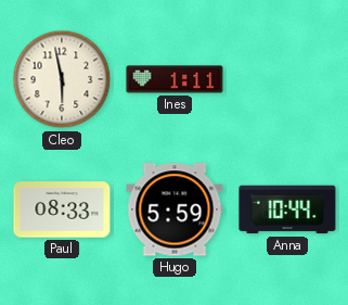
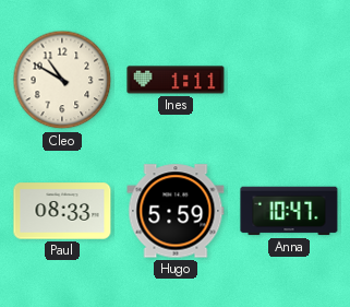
Cleo: 5:58 -> 10:50 (62, 80)
Anna: 10:44 -> 10:47 (289, 211)
